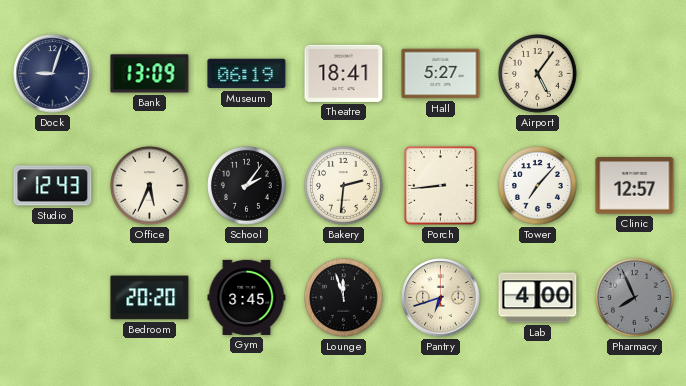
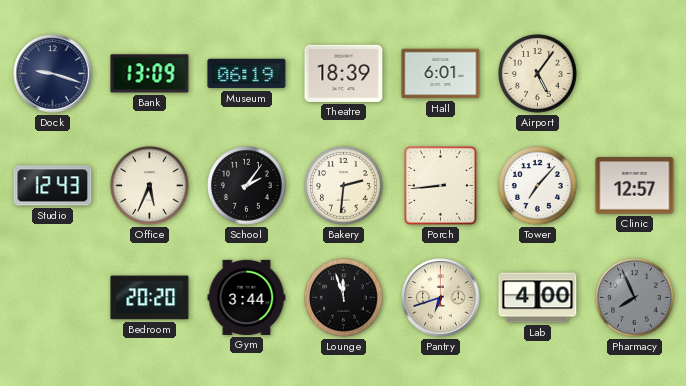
Dock: 9:03 -> 9:18 (53, 74)
Theatre: 18:41 -> 18:39 (344, 73)
Hall: 5:27 -> 6:01 (441, 74)
Gym: 3:45 -> 3:44 (247, 297)
